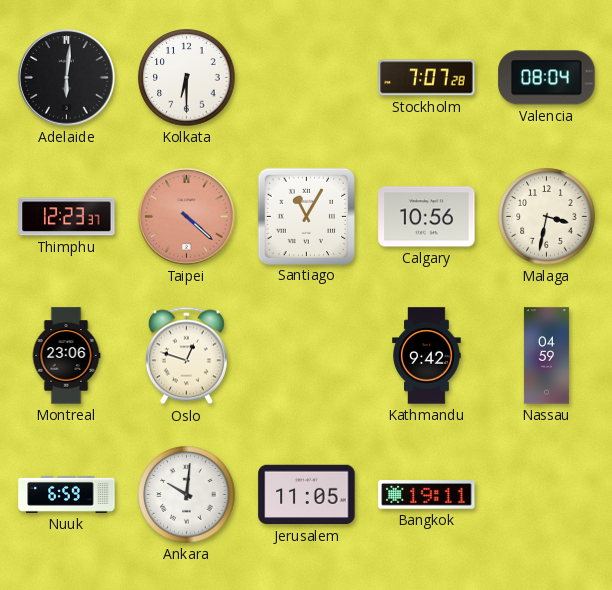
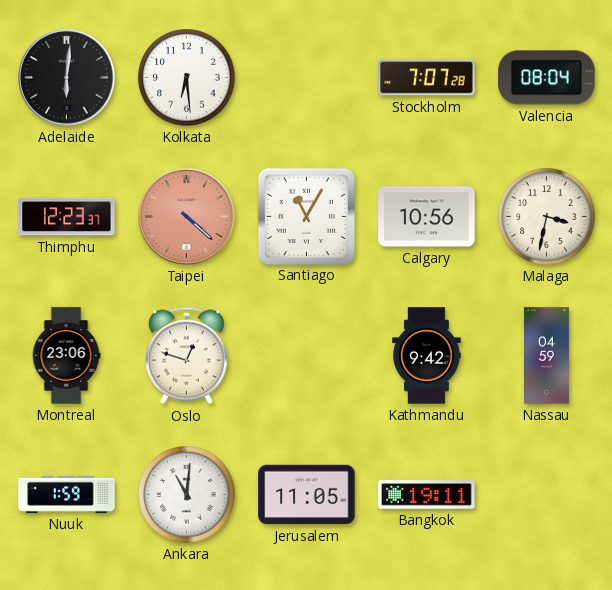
Kolkata: 6:30 -> 6:29 (187, 78)
Nuuk: 6:59 -> 1:59 (67, 494)
Ankara: 10:01 -> 11:01 (187, 495)
